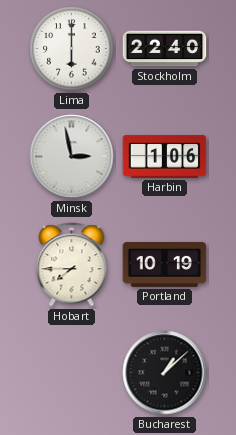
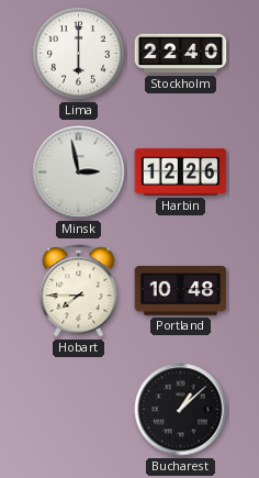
Harbin: 1:06 -> 12:26 (181, 173)
Portland: 10:19 -> 10:48 (181, 290)
